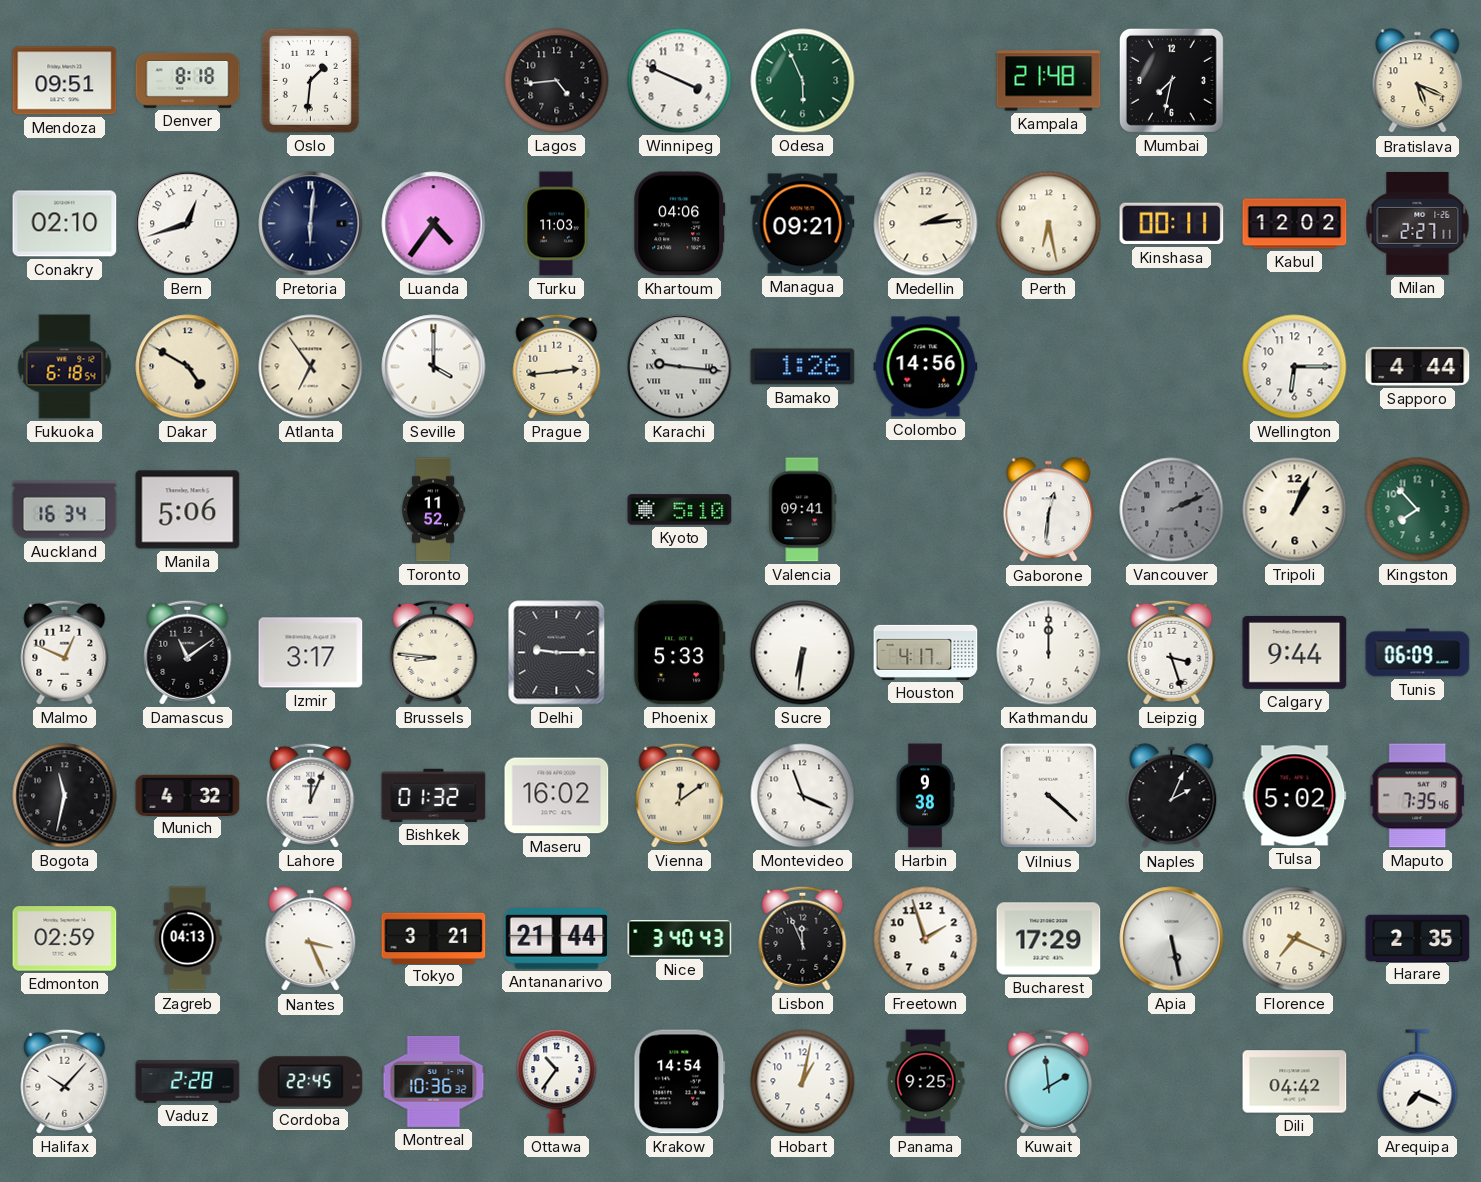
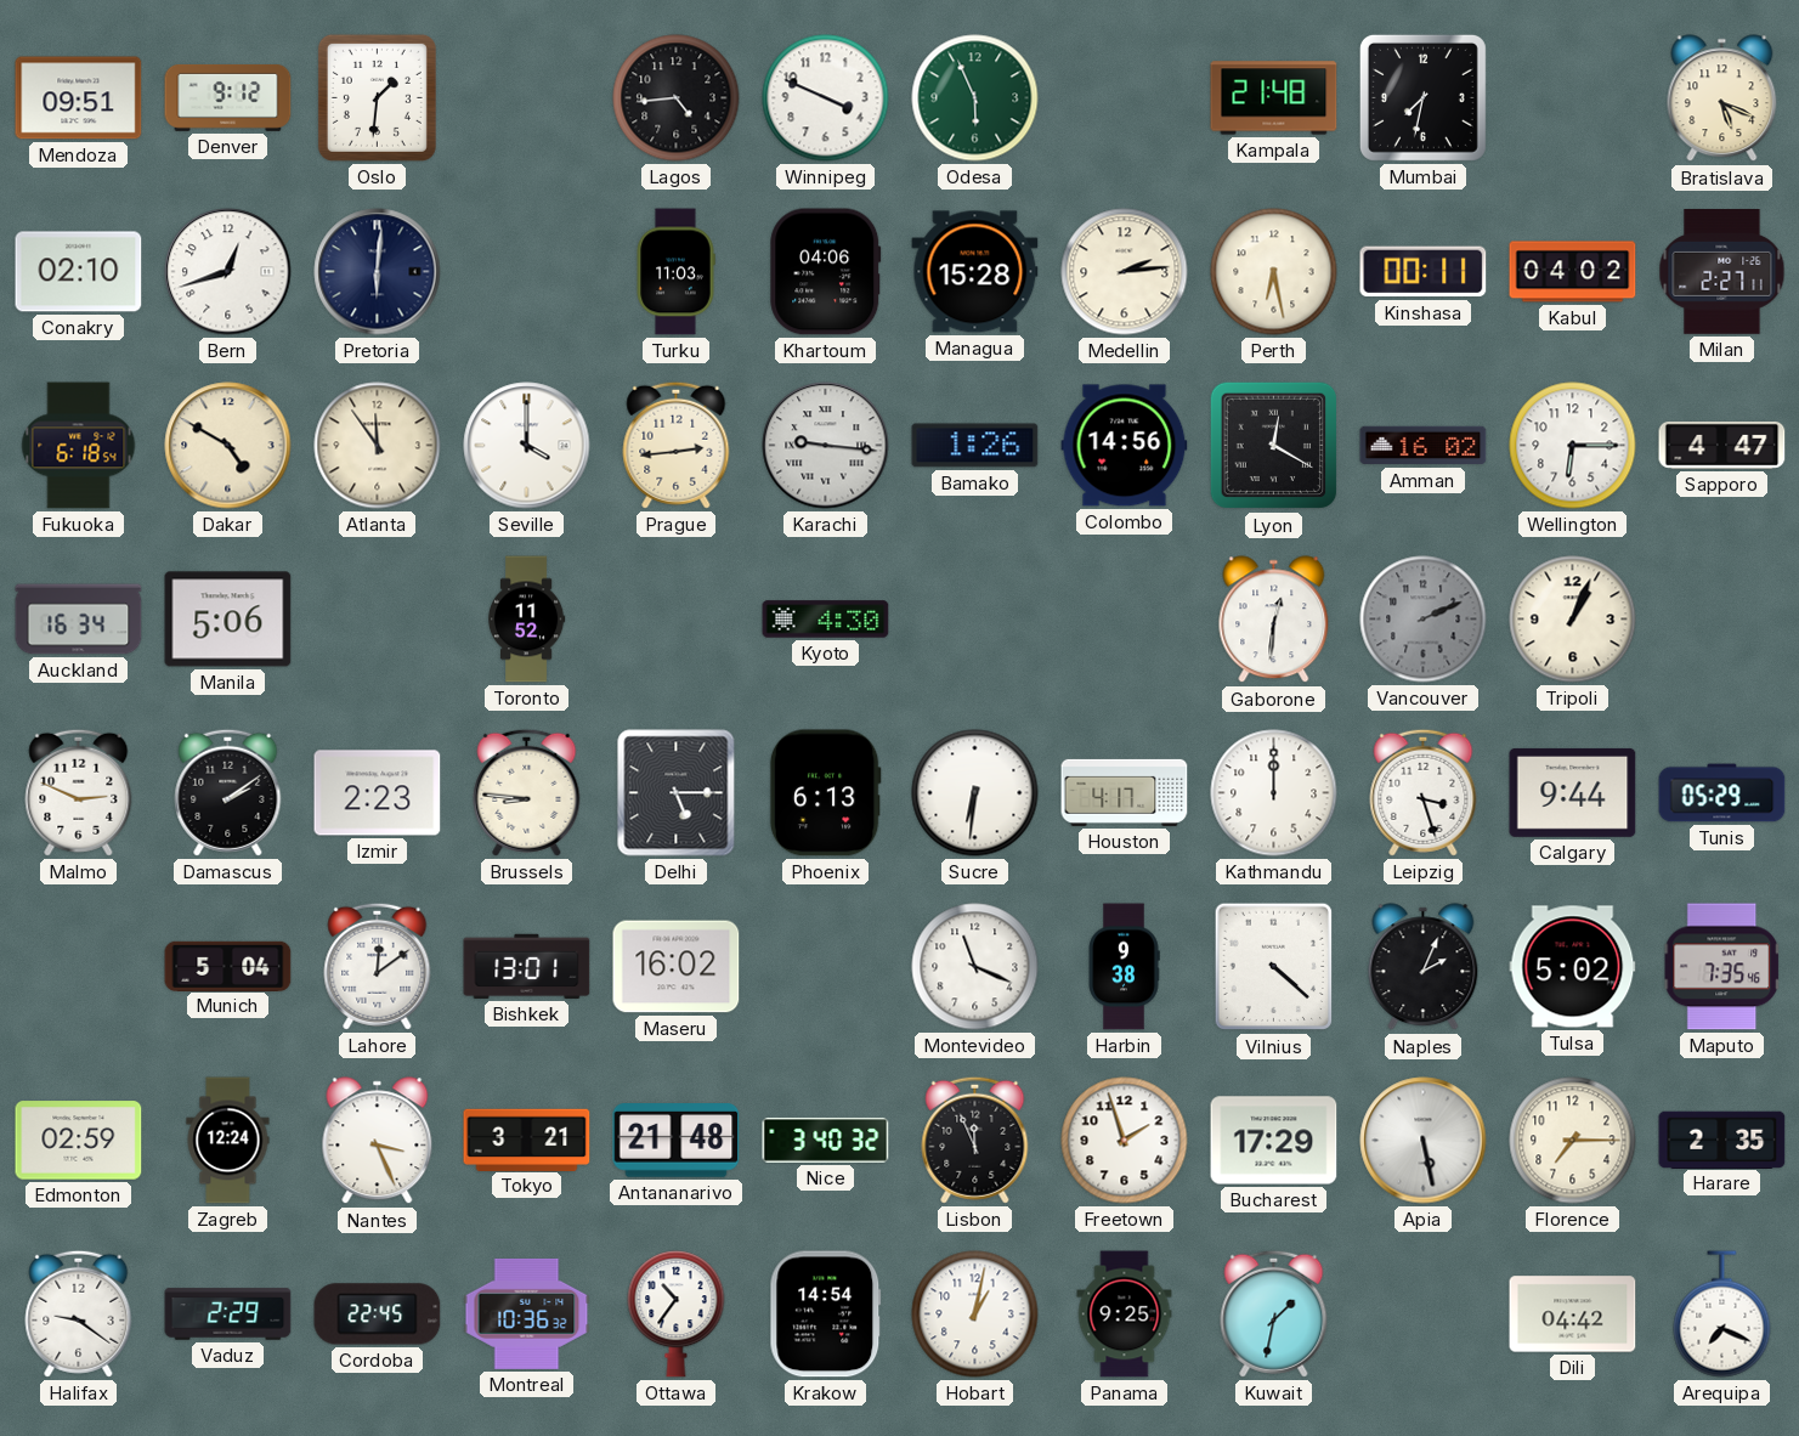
Denver: 8:18 -> 9:12 (228, 97)
Luanda: 4:36 -> none (434, 224)
Managua: 09:21 -> 15:28 (975, 272)
Kabul: 12:02 -> 04:02 (1573, 272)
Atlanta: 6:54 -> 11:54 (378, 446)
Lyon: none -> 12:20 (1274, 446)
Amman: none -> 16:02 (1424, 446)
Sapporo: 4:44 -> 4:47 (1722, 445)
Kyoto: 5:10 -> 4:30 (826, 620)
Valencia: 09:41 -> none (803, 510)
Kingston: 7:53 -> none (1418, 510)
Malmo: 12:49 -> 2:49 (79, 792)
Damascus: 11:09 -> 2:09 (228, 792)
Izmir: 3:17 -> 2:23 (378, 793)
Delhi: 9:15 -> 5:15 (677, 793)
Phoenix: 5:33 -> 6:13 (825, 793)
Tunis: 06:09 -> 05:29 (1722, 793)
Bogota: 11:32 -> none (65, 796)
Munich: 4:32 -> 5:04 (228, 966)
Lahore: 12:04 -> 12:09 (378, 966)
Bishkek: 01:32 -> 13:01 (527, 966)
Vienna: 12:09 -> none (680, 795)
Zagreb: 04:13 -> 12:24 (228, 1141)
Antananarivo: 21:44 -> 21:48 (677, 1141)
Nice: 3:40:43 -> 3:40:32 (826, 1140)
Florence: 7:19 -> 7:15 (1573, 1141)
Halifax: 10:07 -> 9:21 (79, 1313)
Vaduz: 2:28 -> 2:29 (228, 1315)
Kuwait: 1:59 -> 1:32 (1274, 1313)
